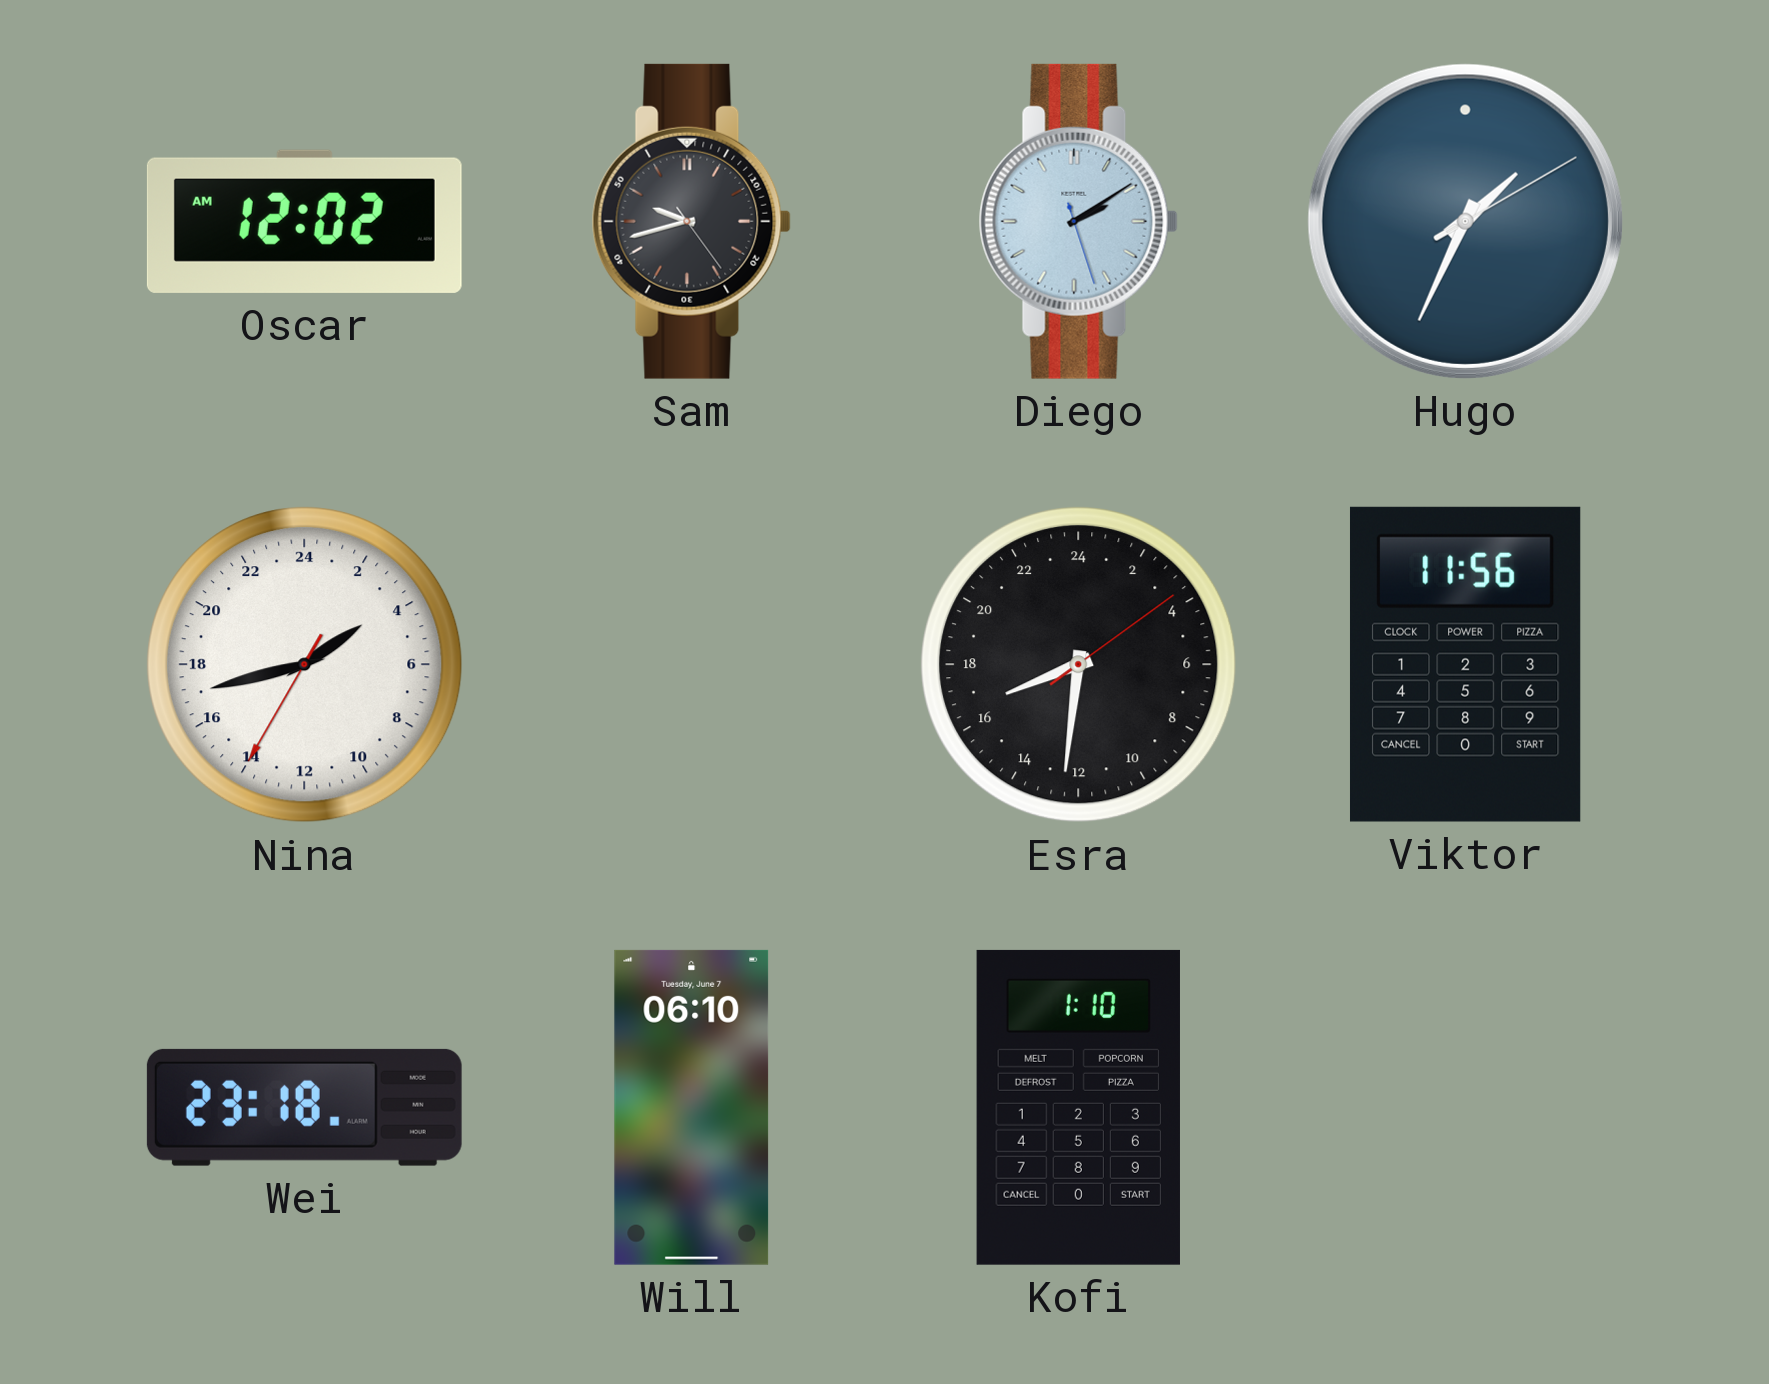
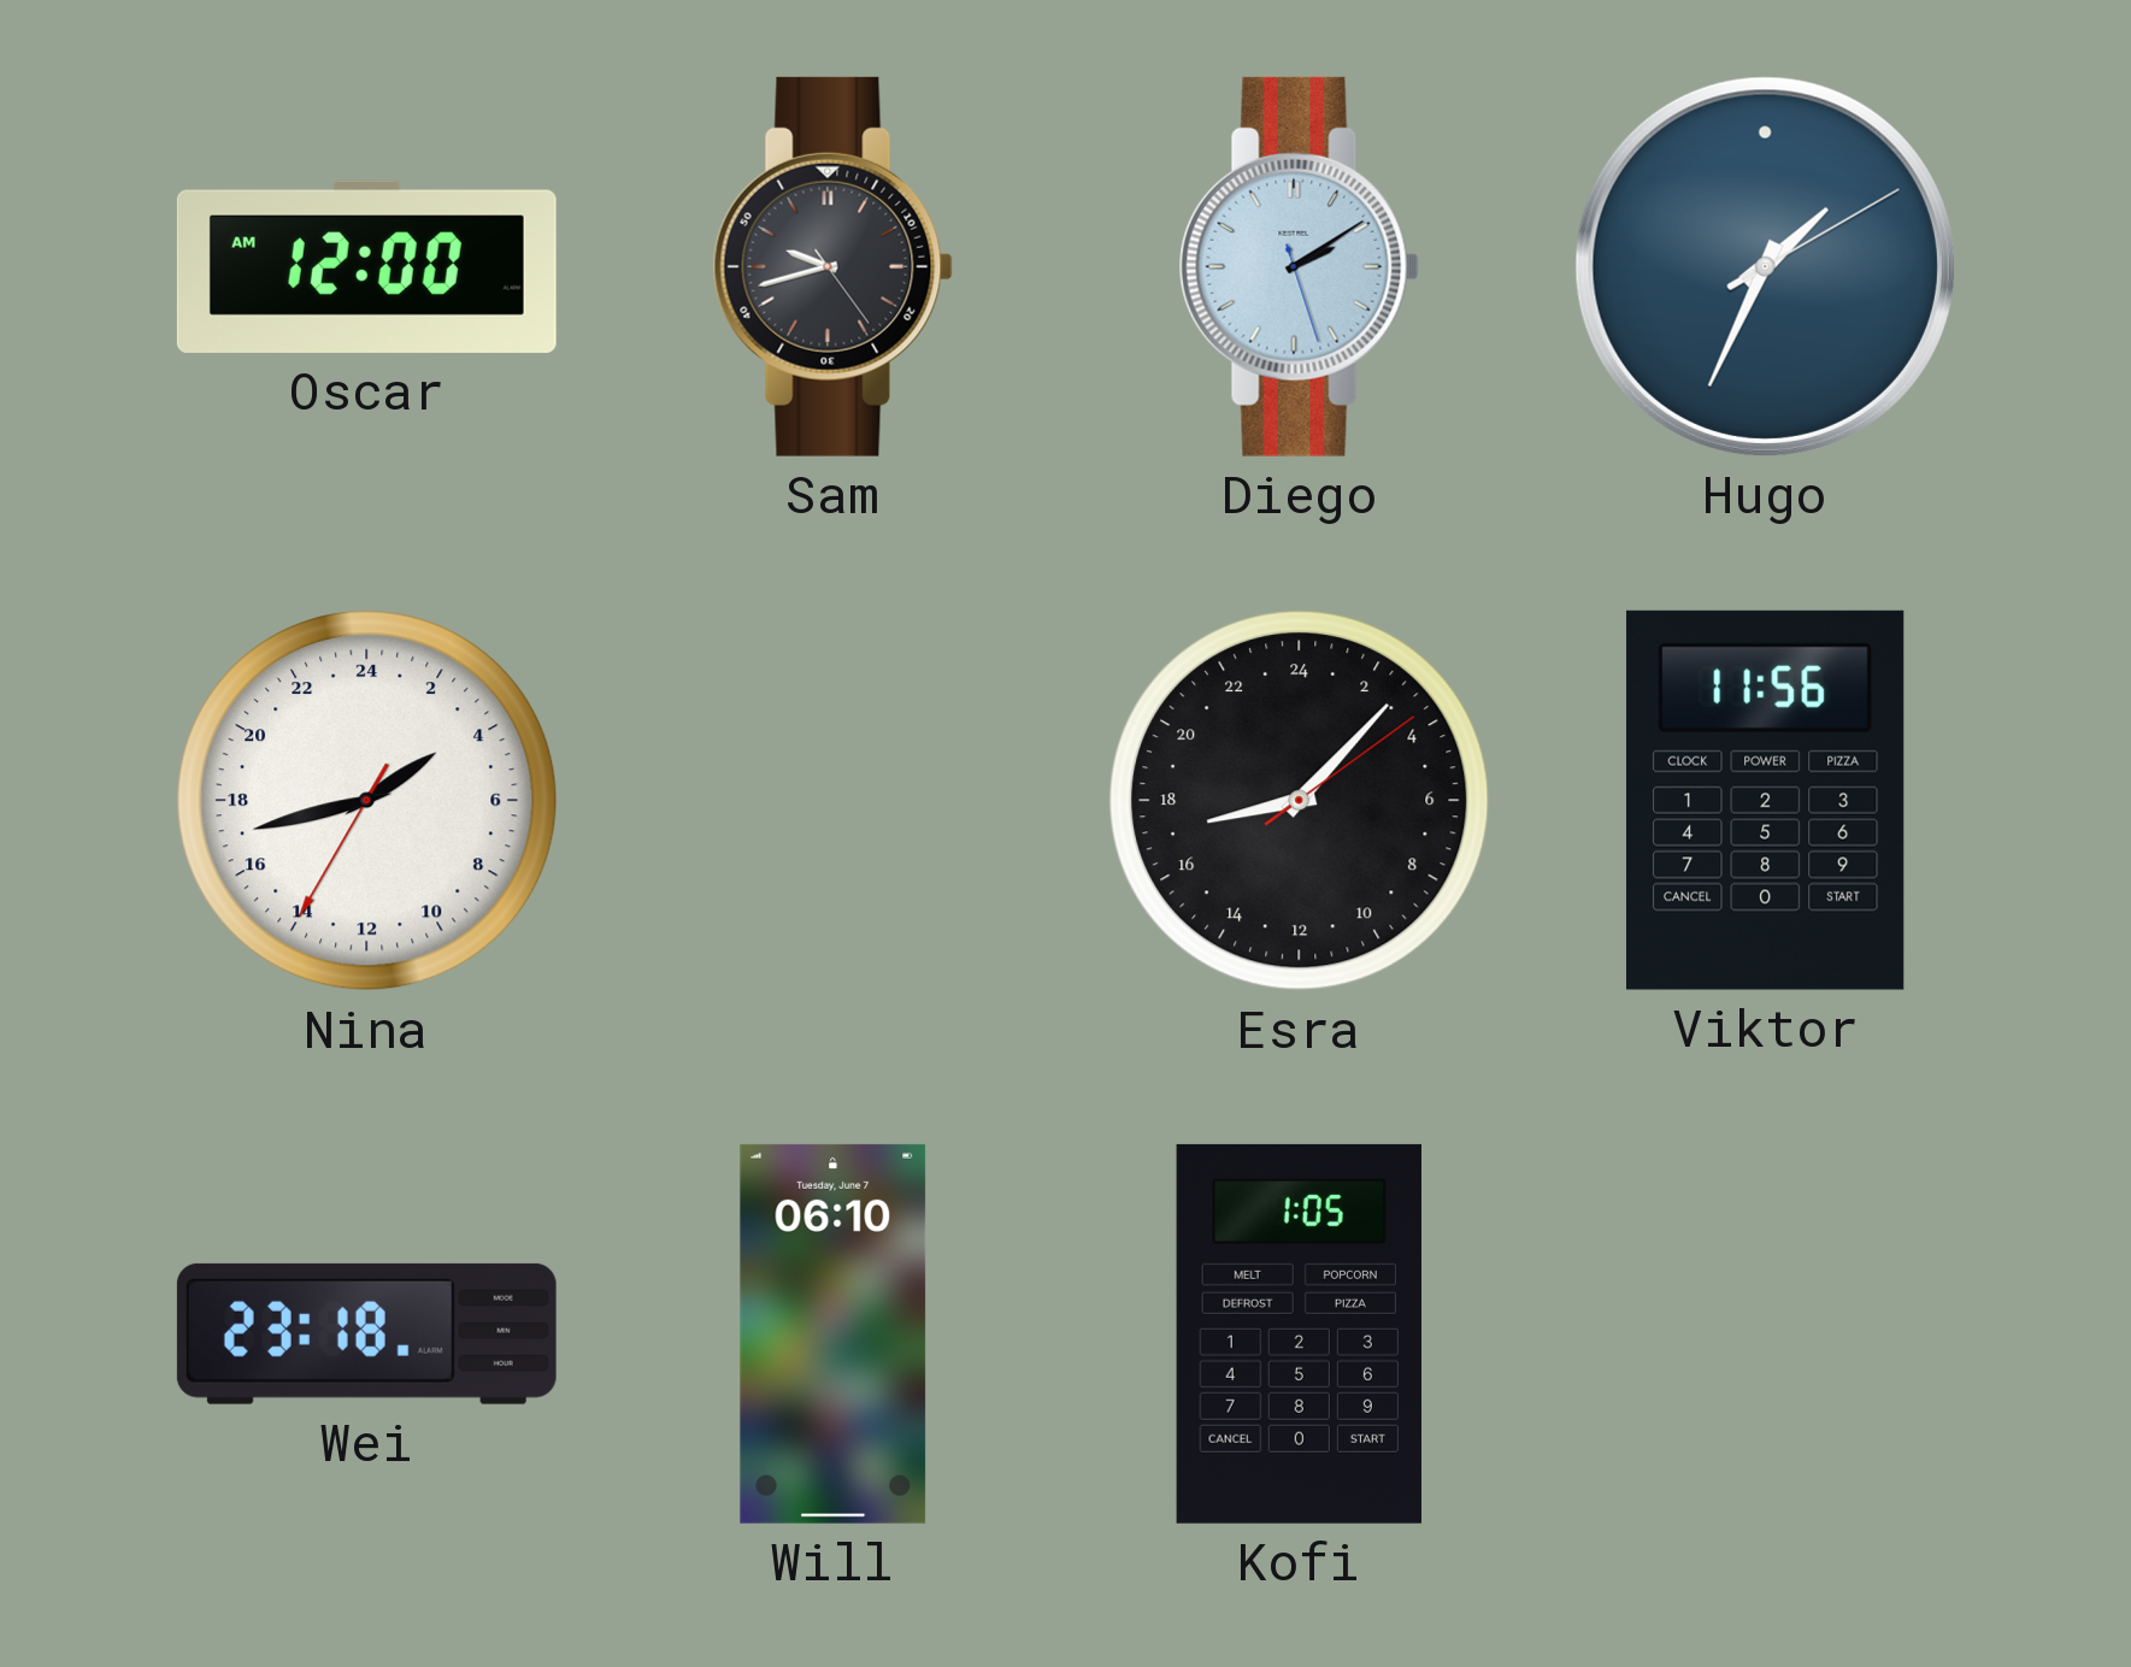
Oscar: 12:02 -> 12:00 (366, 266)
Esra: 16:31 -> 17:07 (1300, 801)
Kofi: 1:10 -> 1:05 (1299, 1333)
